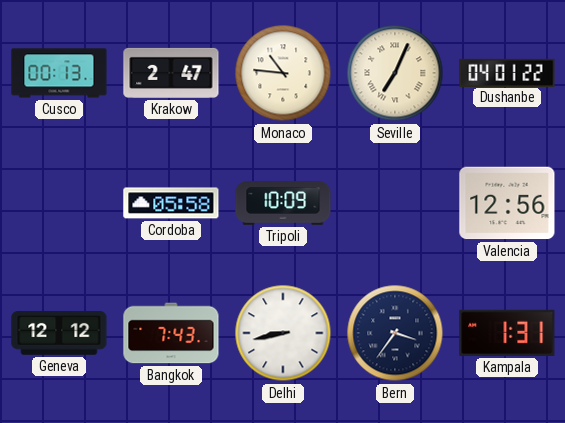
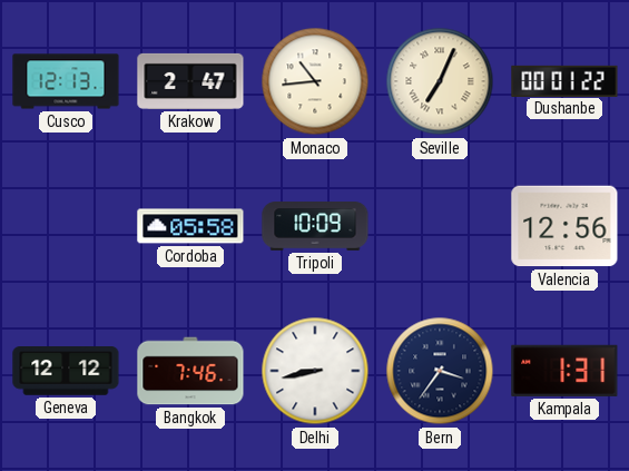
Cusco: 00:13 -> 12:13 (66, 81)
Monaco: 10:46 -> 10:44 (315, 81)
Dushanbe: 04:01 -> 00:01 (564, 80)
Bangkok: 7:43 -> 7:46 (190, 371)
